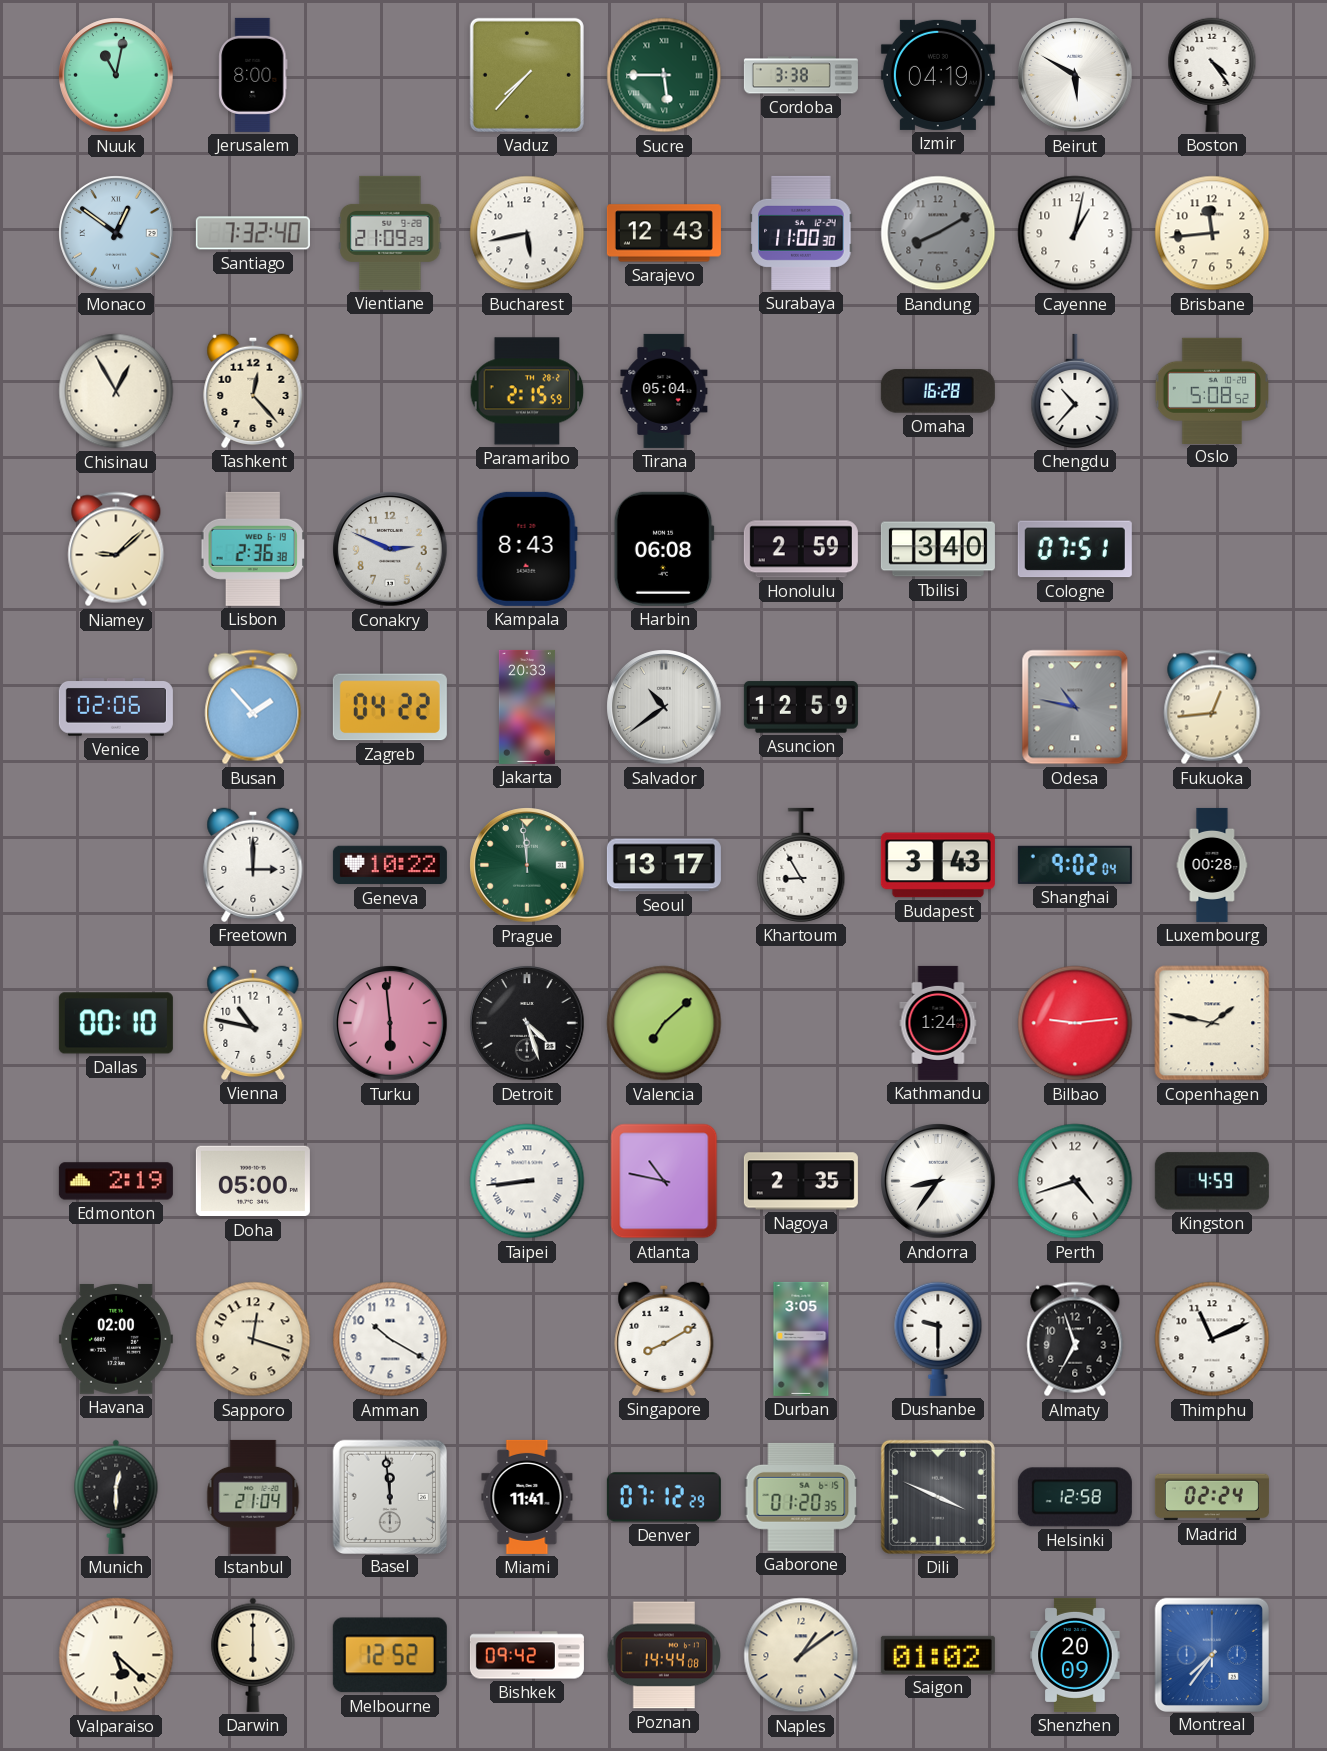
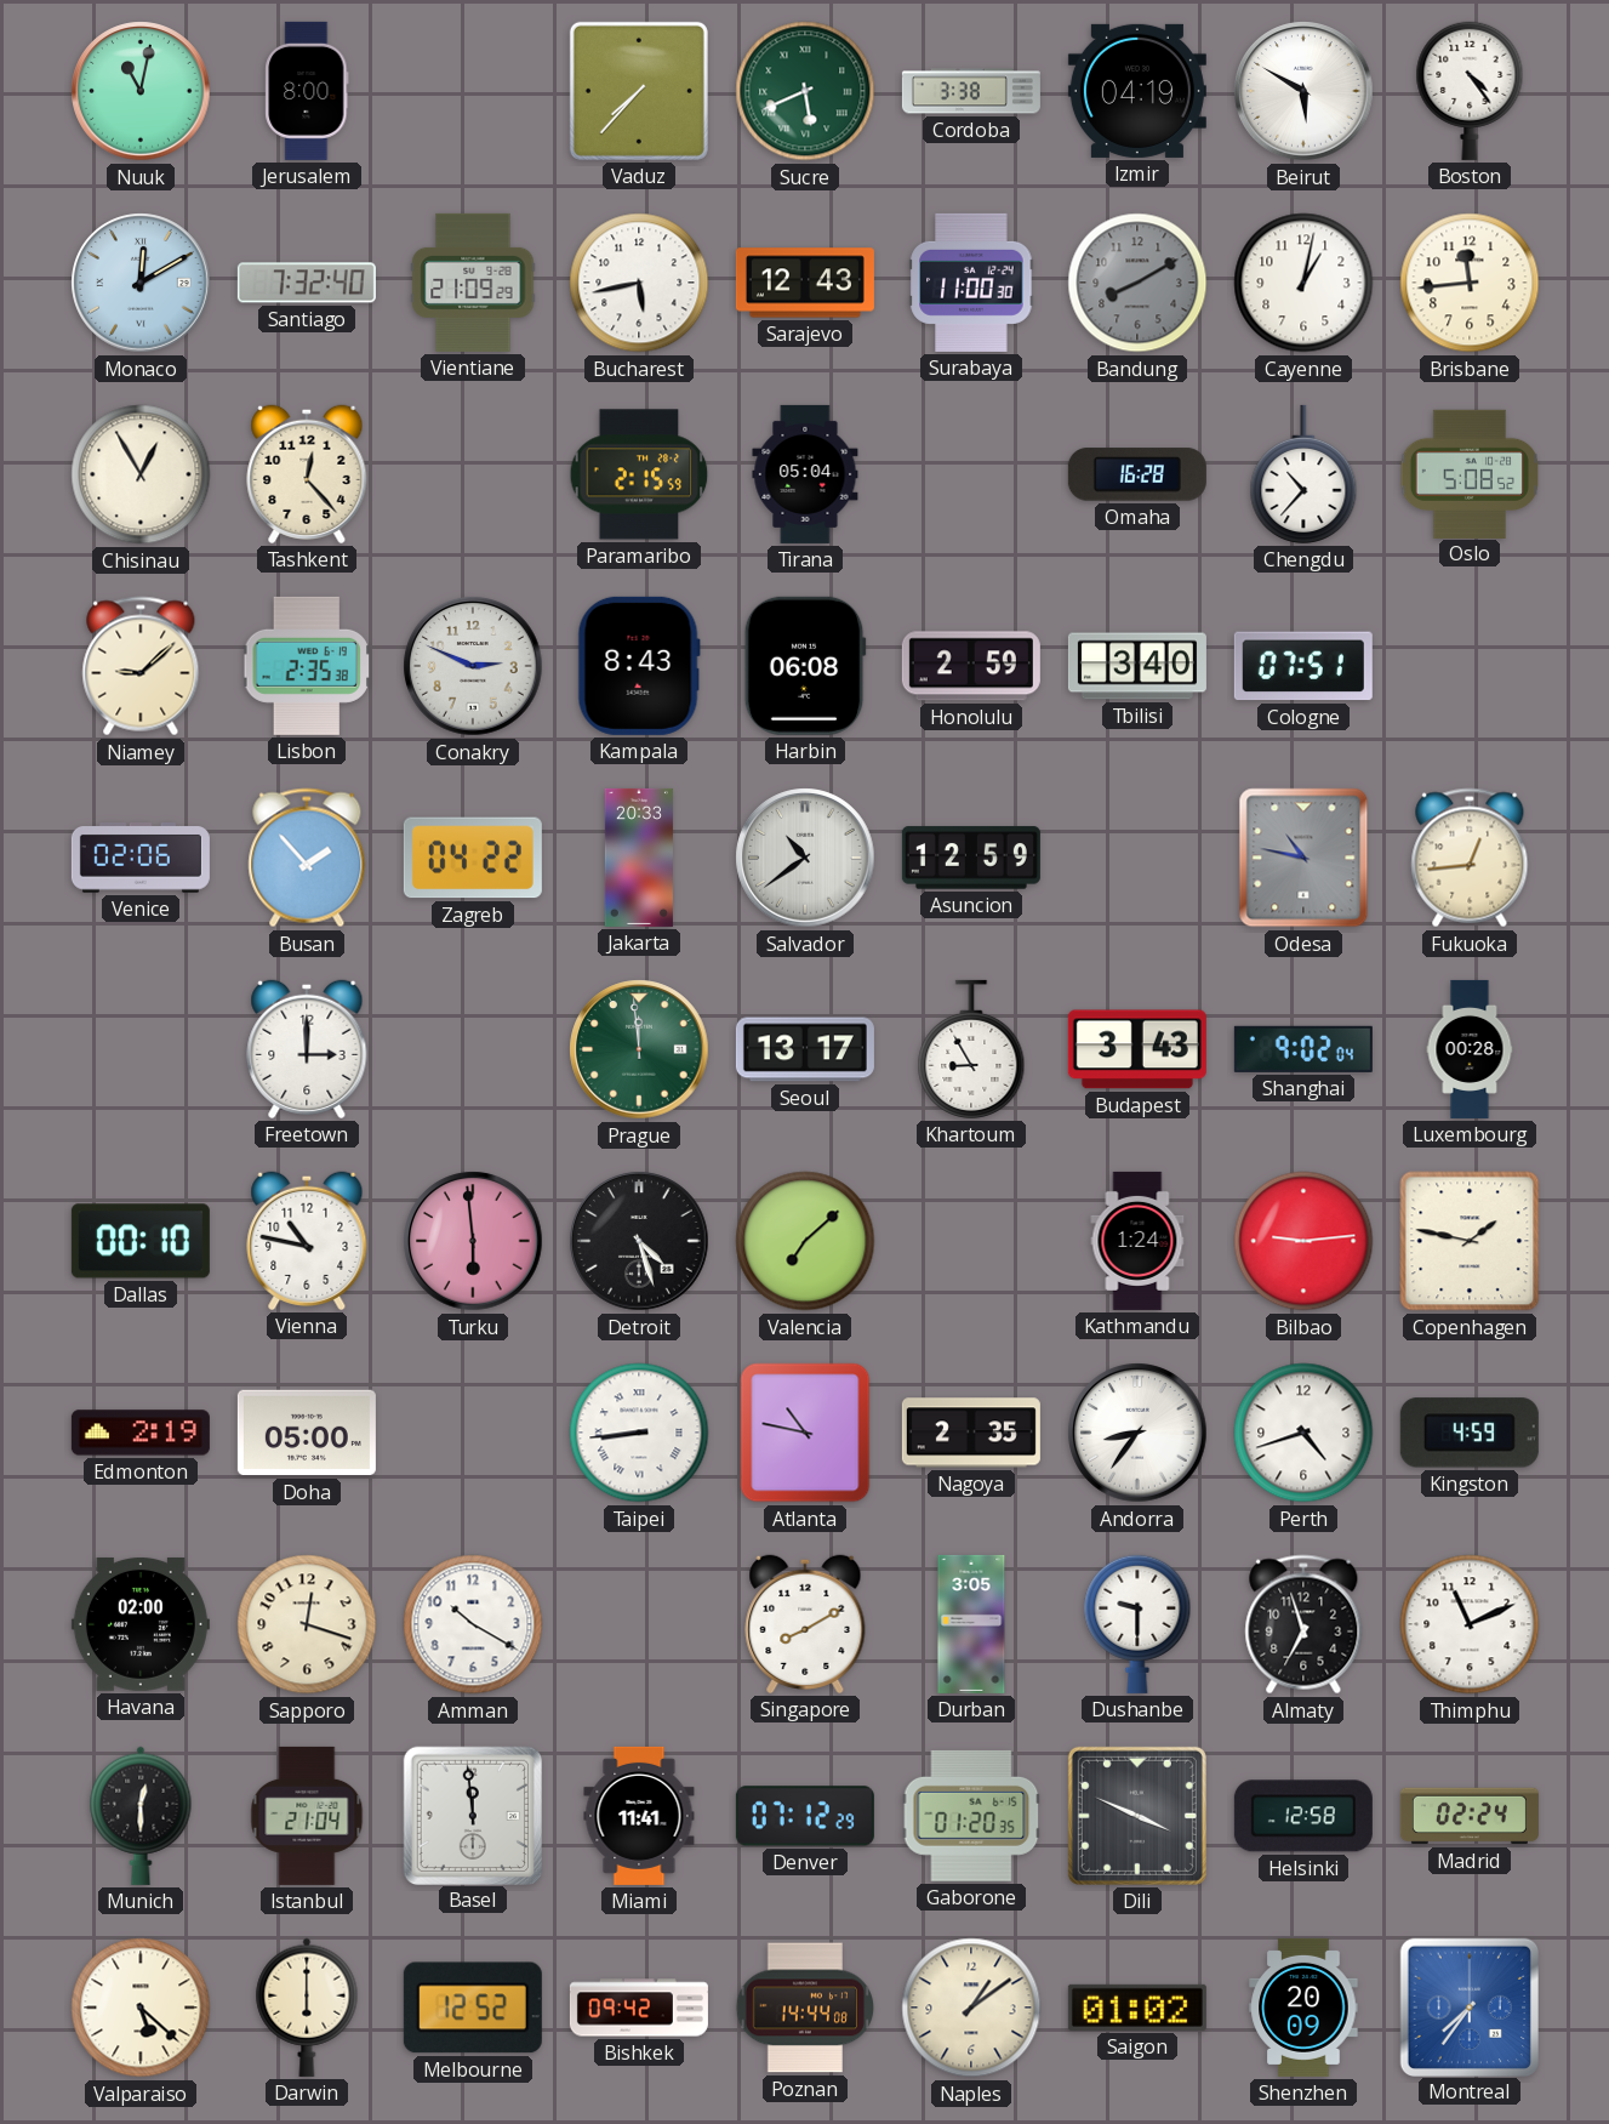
Sucre: 5:45 -> 5:41 (805, 91)
Monaco: 12:51 -> 12:10 (141, 283)
Lisbon: 2:36 -> 2:35 (307, 666)
Geneva: 10:22 -> none (390, 865)
